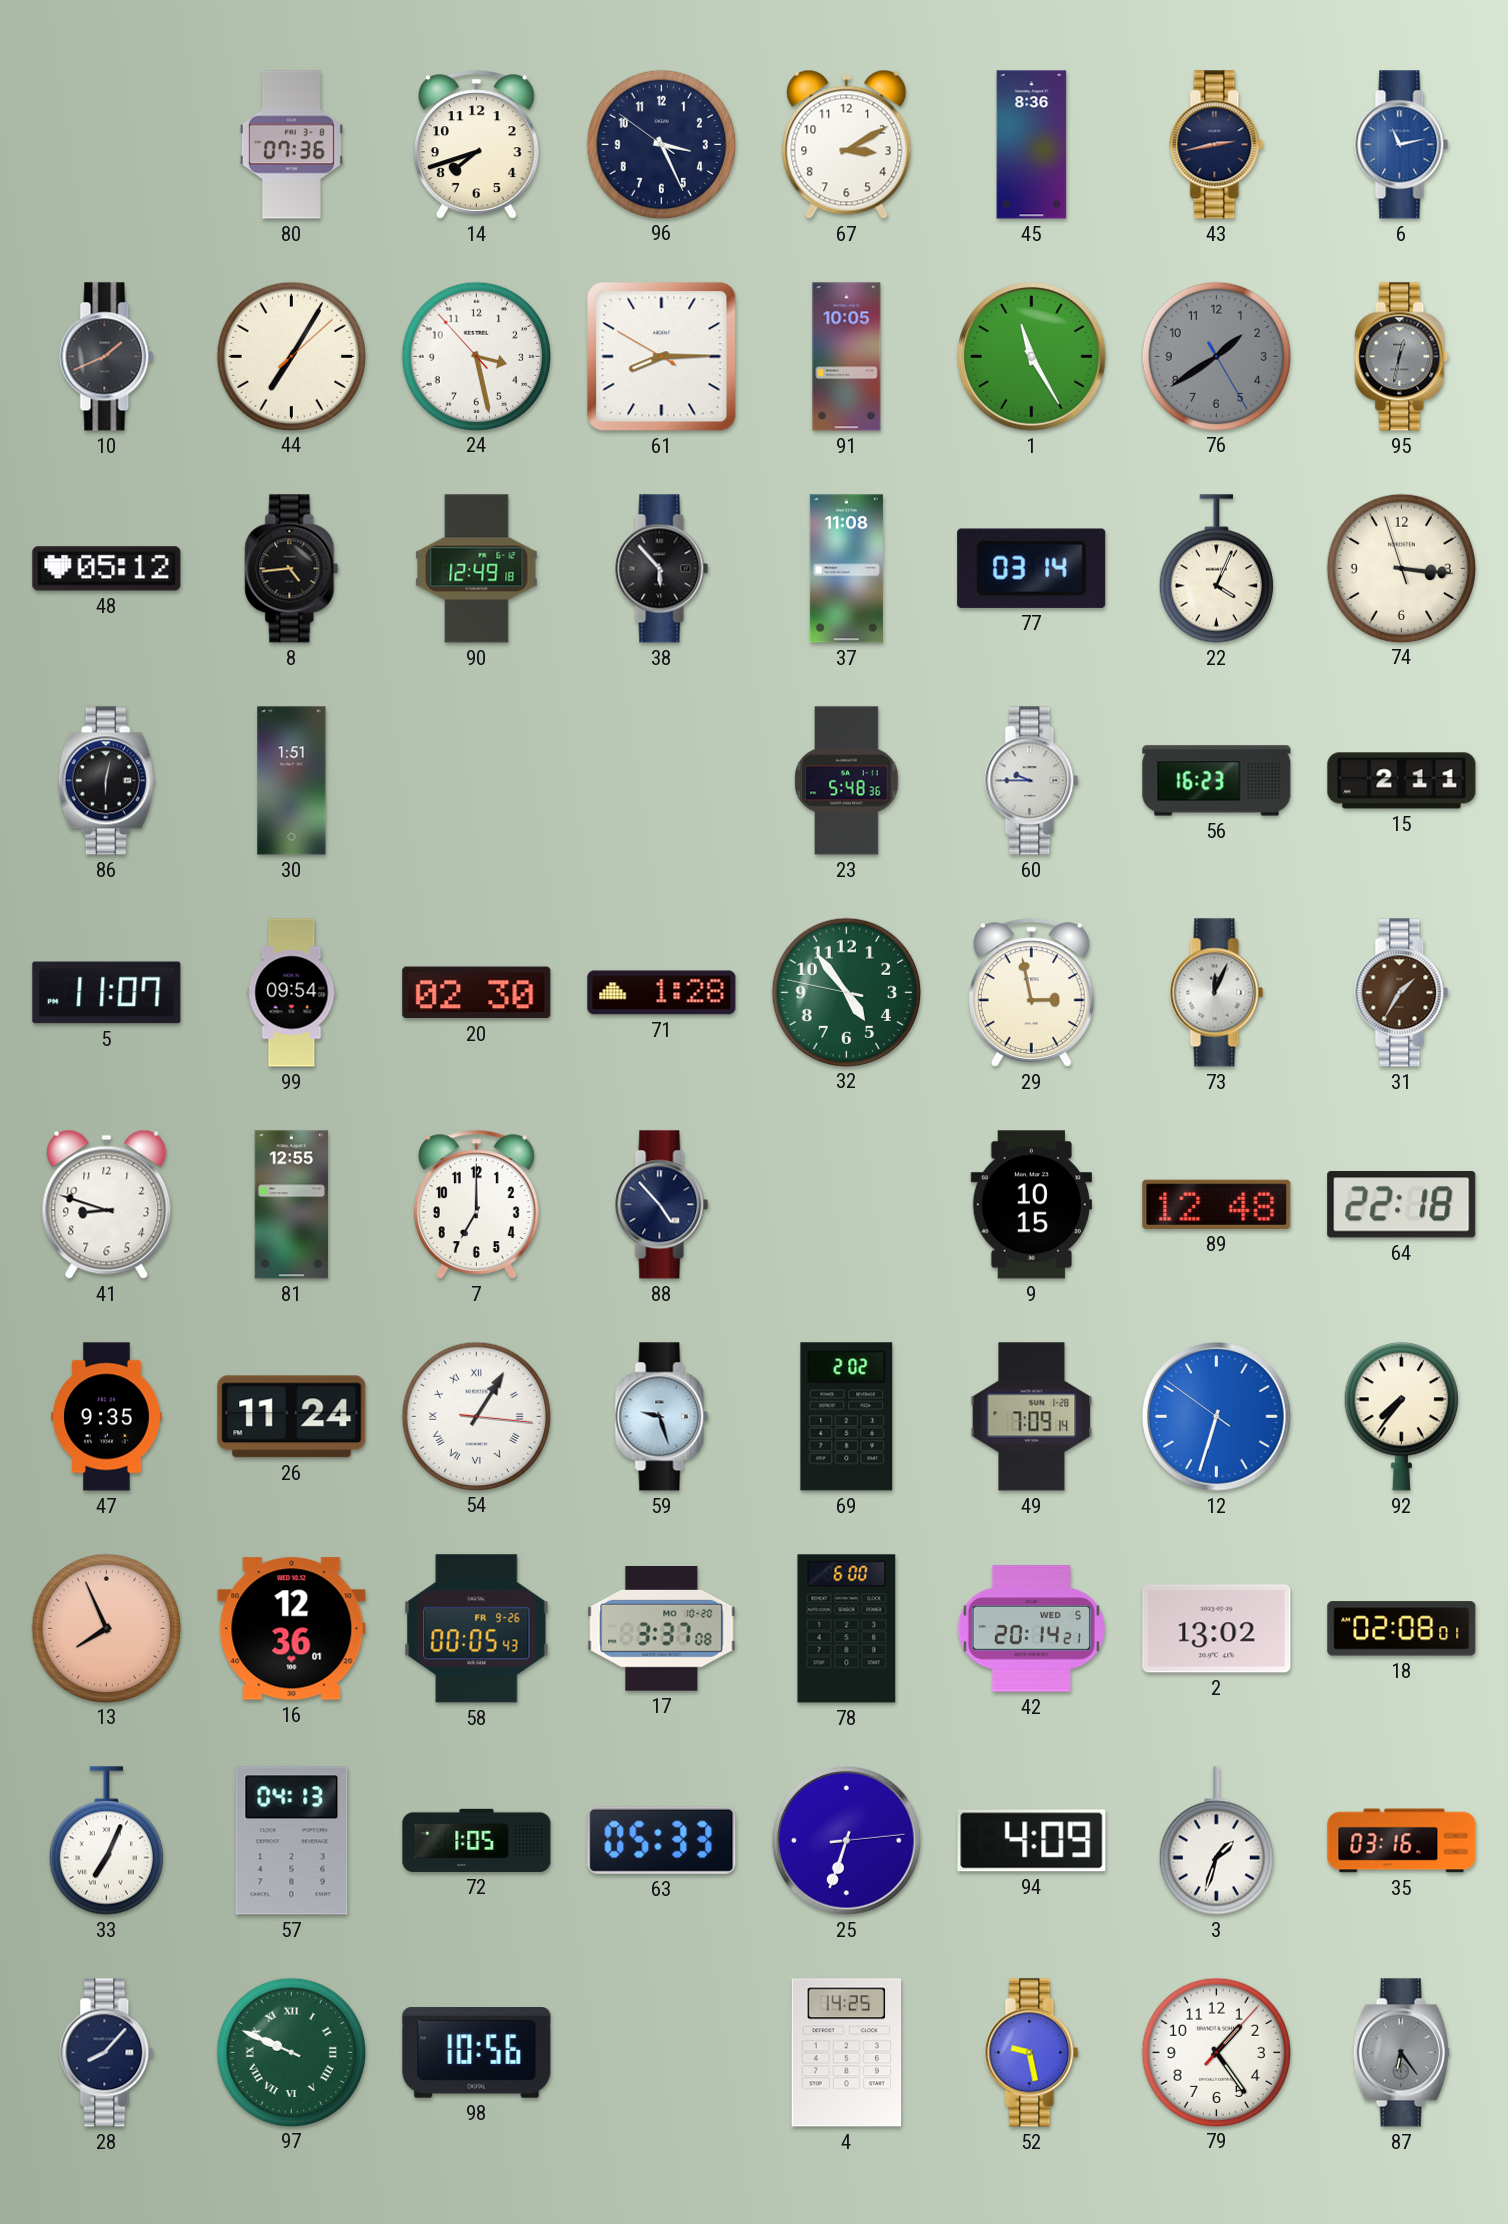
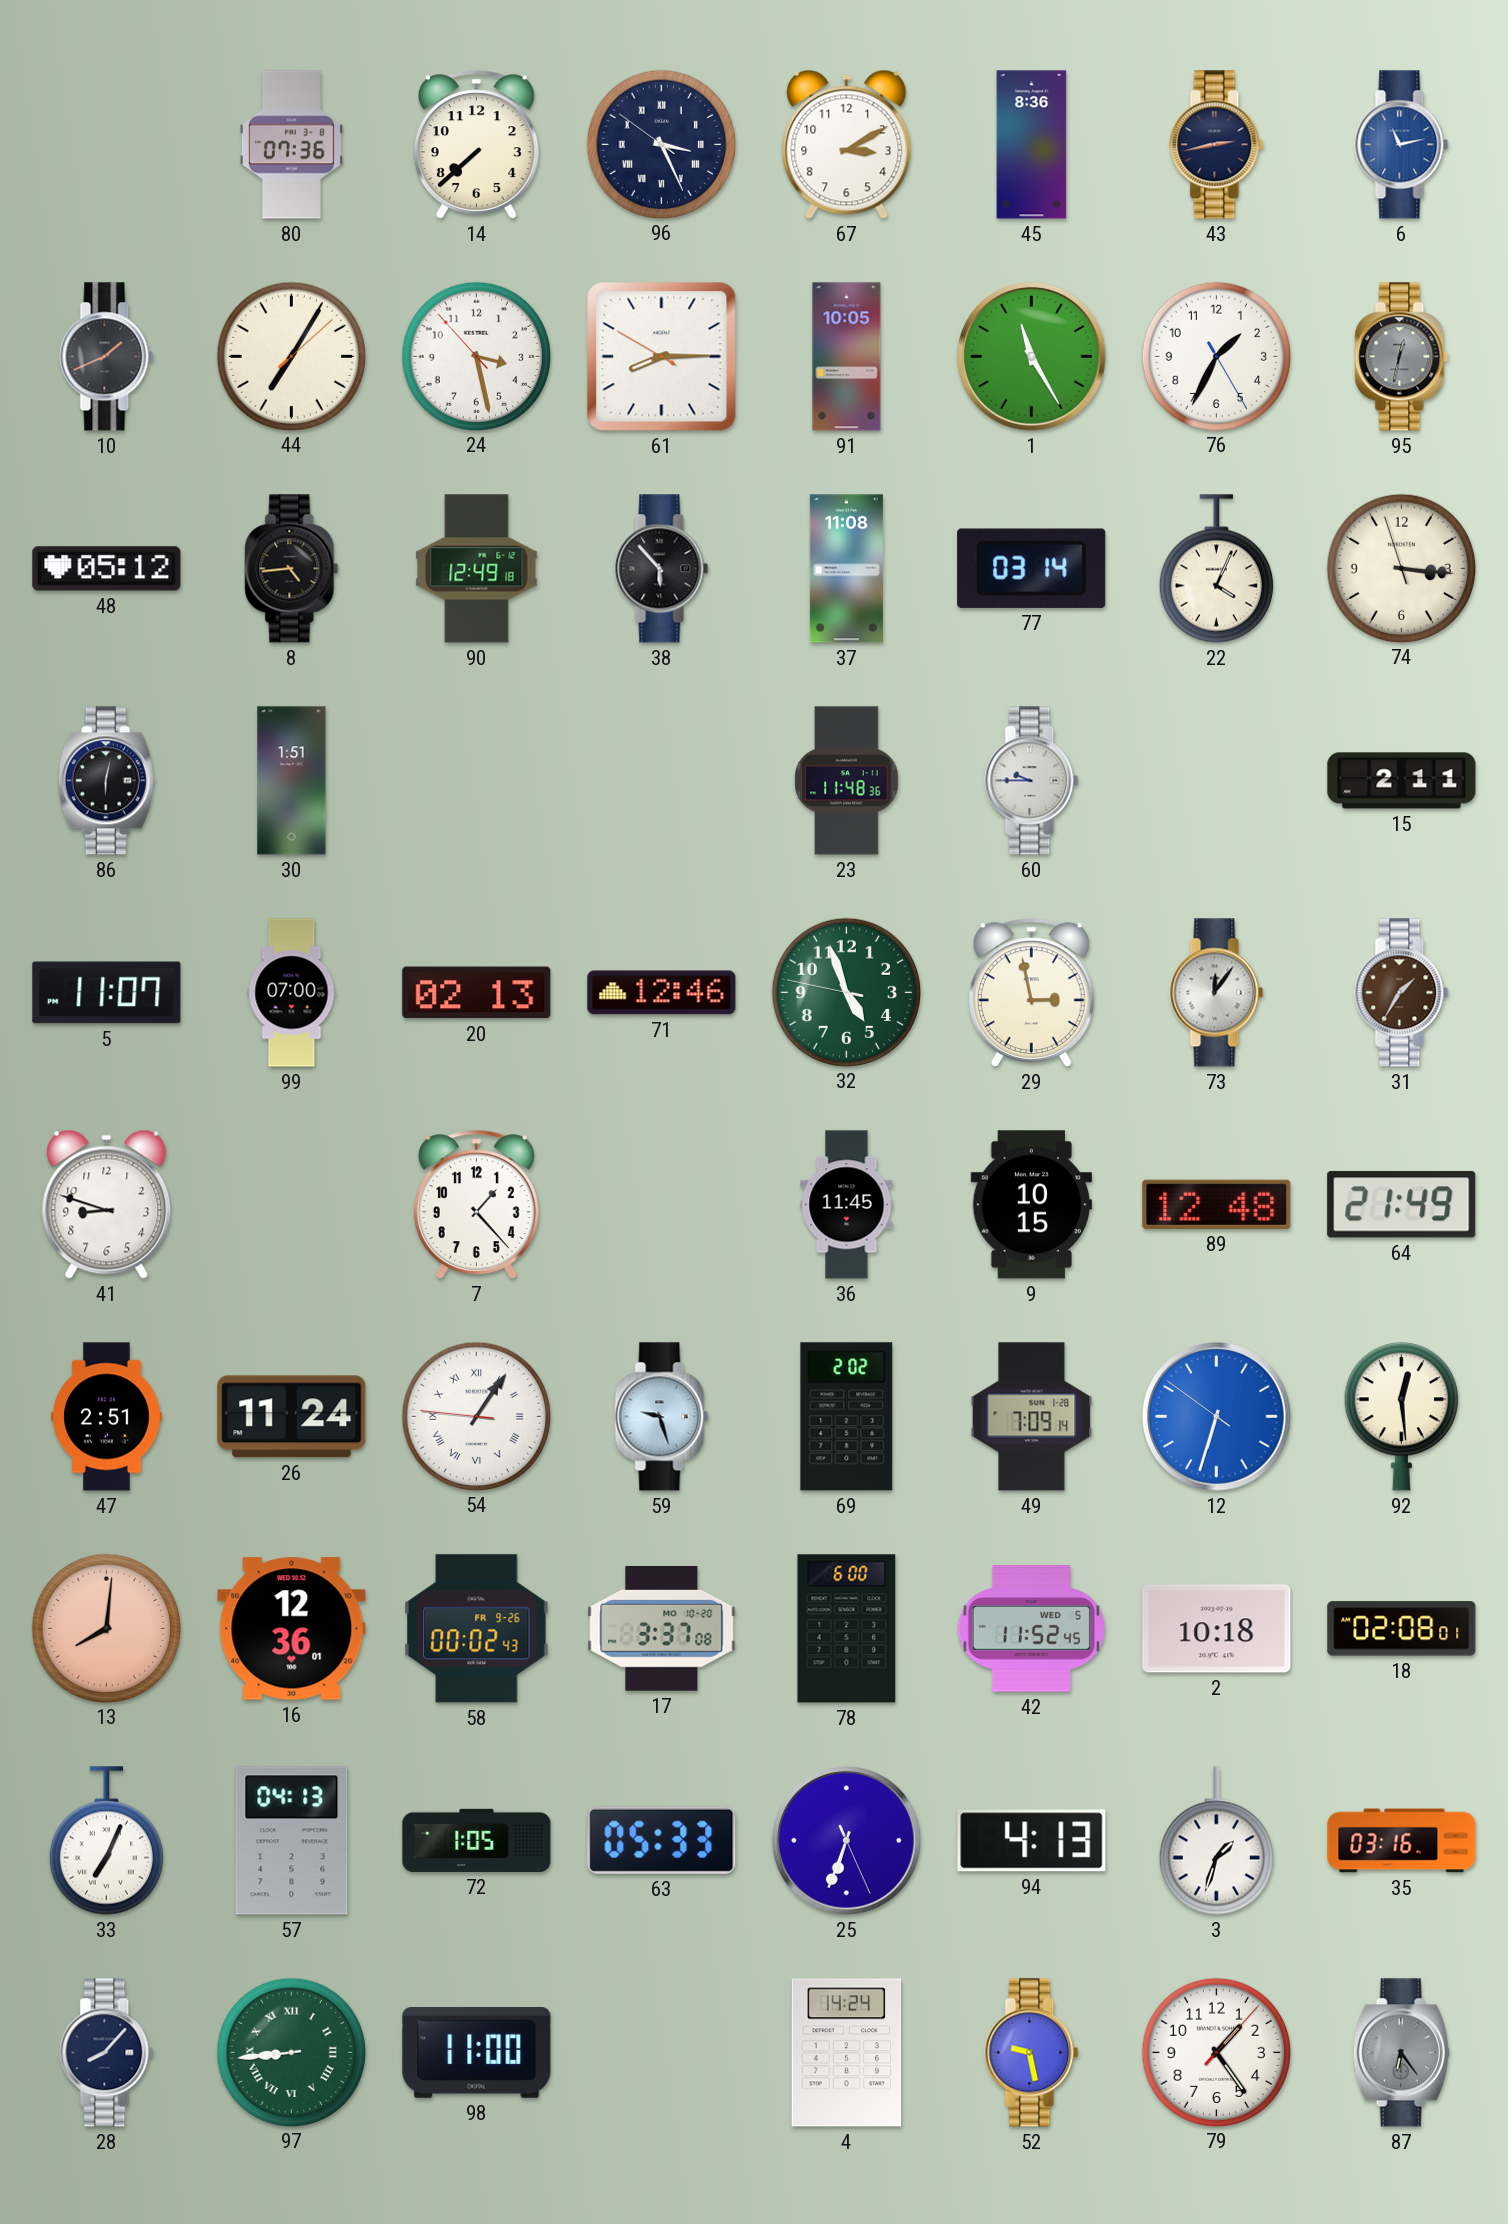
14: 7:42 -> 7:38 (476, 144)
96 numerals: Arabic -> Roman (661, 144)
76: 1:39 -> 1:34 (1216, 356)
76 dial: grey -> white (1216, 356)
23: 5:48 -> 11:48 (847, 781)
56: 16:23 -> none (1217, 781)
99: 09:54 -> 07:00 (292, 993)
20: 02:30 -> 02:13 (477, 993)
71: 1:28 -> 12:46 (662, 993)
32: 4:53 -> 4:56 (846, 992)
73: 12:04 -> 12:06 (1217, 993)
81: 12:55 -> none (292, 1205)
7: 7:00 -> 1:23 (476, 1204)
88: 4:53 -> none (662, 1205)
36: none -> 11:45 (847, 1205)
64: 22:18 -> 21:49 (1402, 1205)
47: 9:35 -> 2:51 (107, 1417)
54: 1:05:16 -> 1:05:46 (476, 1416)
92: 7:36 -> 12:29 (1401, 1417)
13: 7:56 -> 8:01 (106, 1628)
58: 00:05 -> 00:02 (477, 1629)
42: 20:14 -> 11:52 (1031, 1629)
2: 13:02 -> 10:18 (1217, 1629)
25: 6:33:14 -> 6:33:26 (847, 1841)
94: 4:09 -> 4:13 (1032, 1841)
97: 9:49 -> 8:44 (291, 2052)
98: 10:56 -> 11:00 (477, 2053)
4: 14:25 -> 14:24 (847, 2053)
